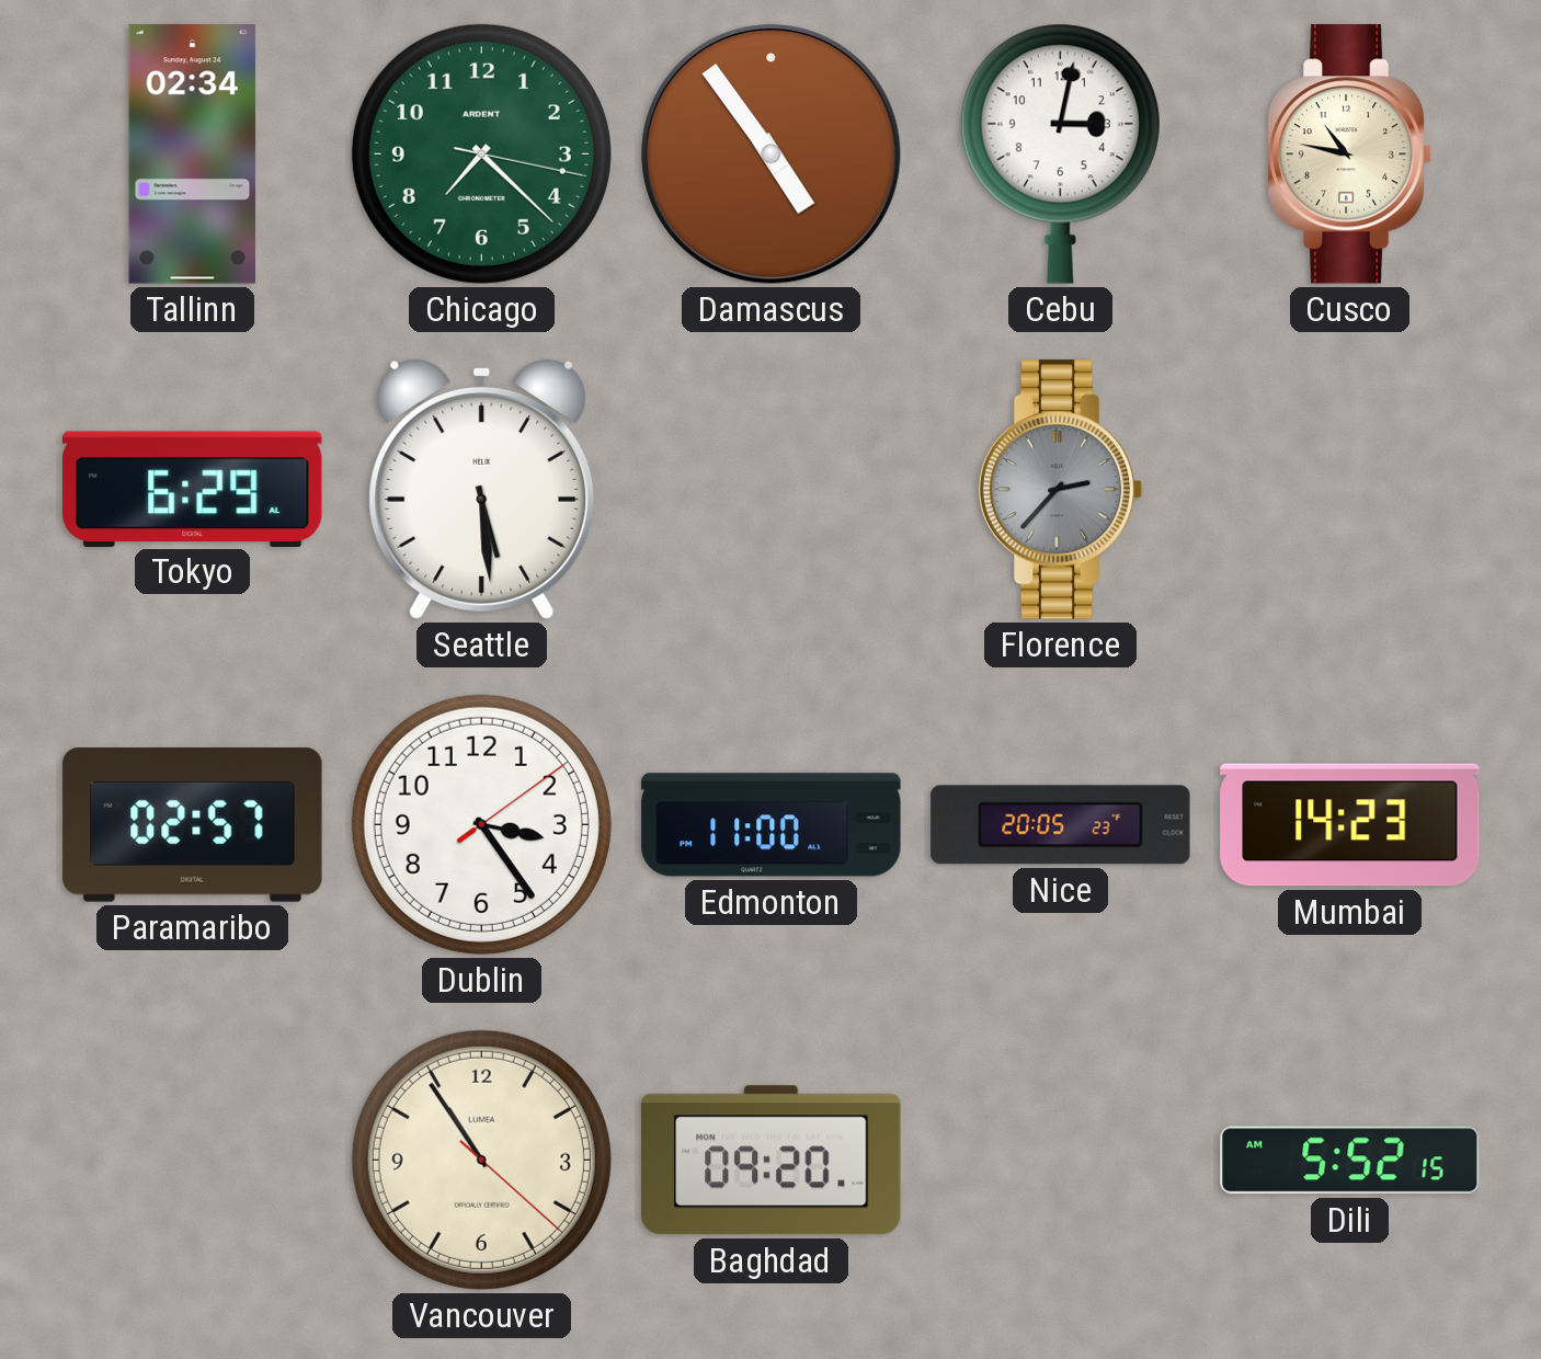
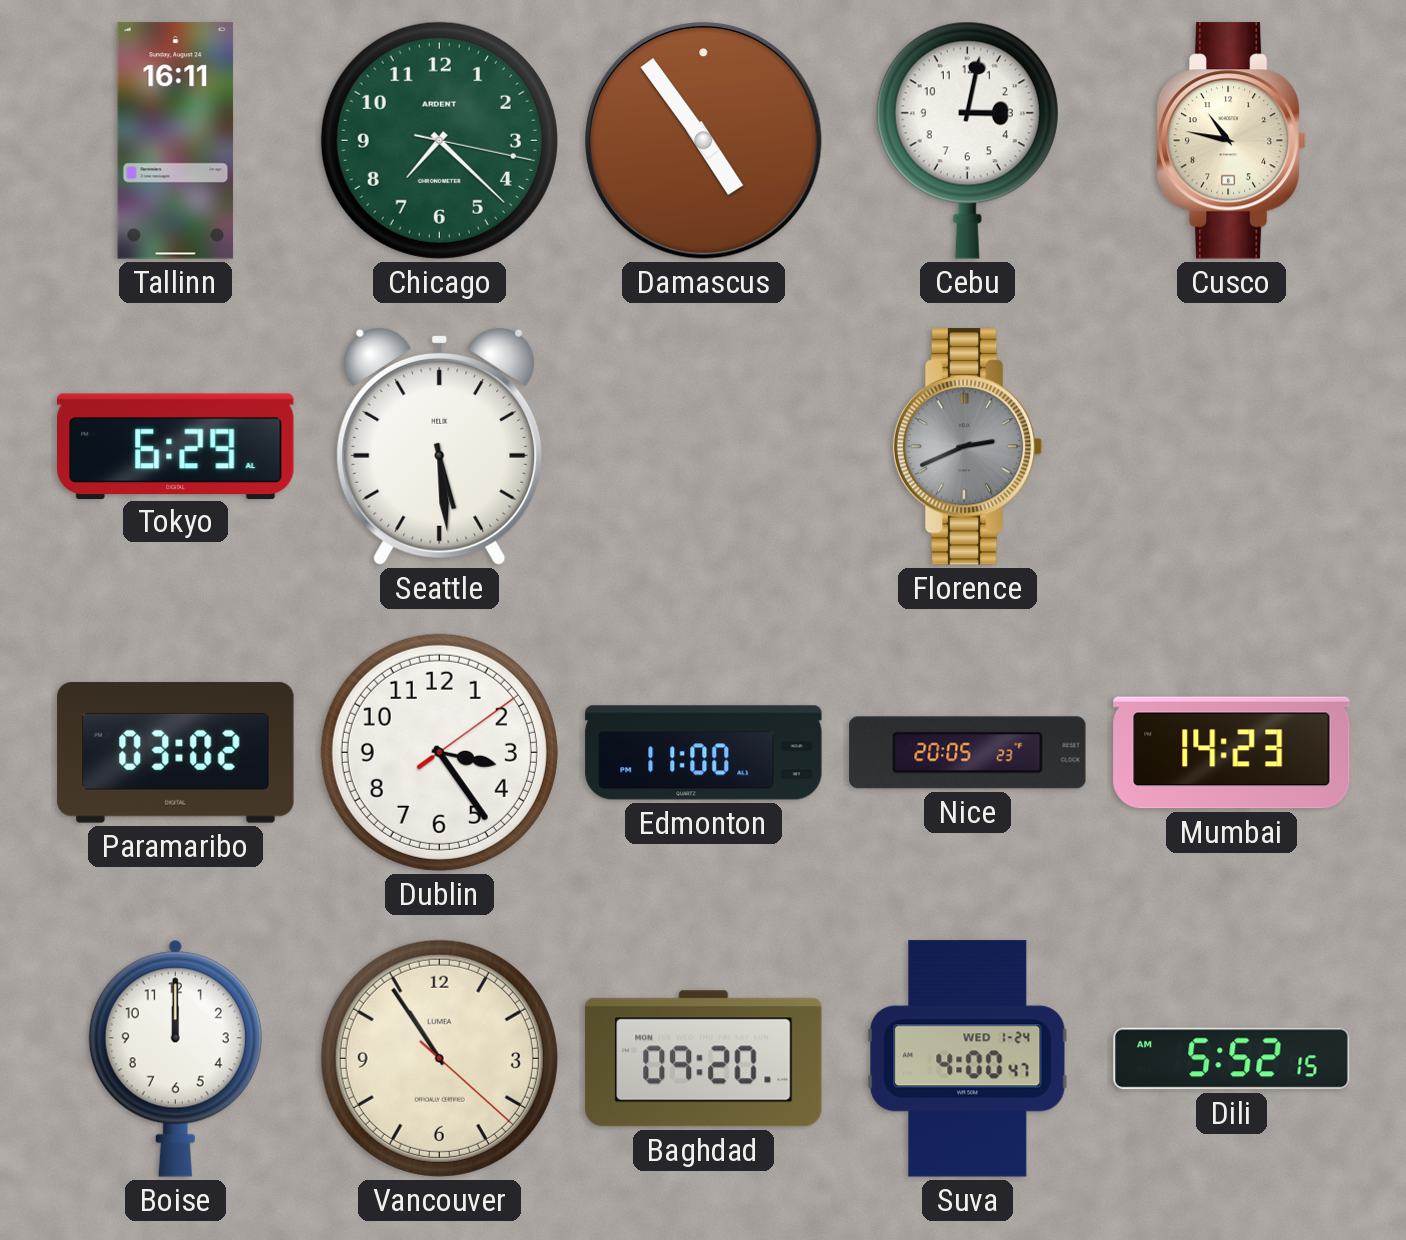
Tallinn: 02:34 -> 16:11 (176, 141)
Florence: 2:37 -> 2:41 (968, 447)
Paramaribo: 02:57 -> 03:02 (176, 753)
Boise: none -> 12:00 (175, 1058)
Suva: none -> 4:00 (968, 1059)
